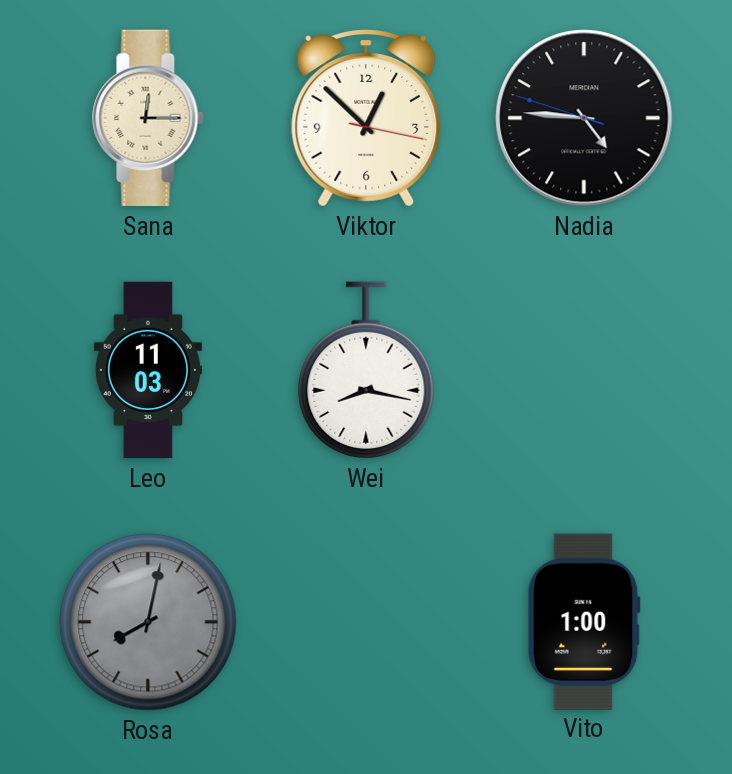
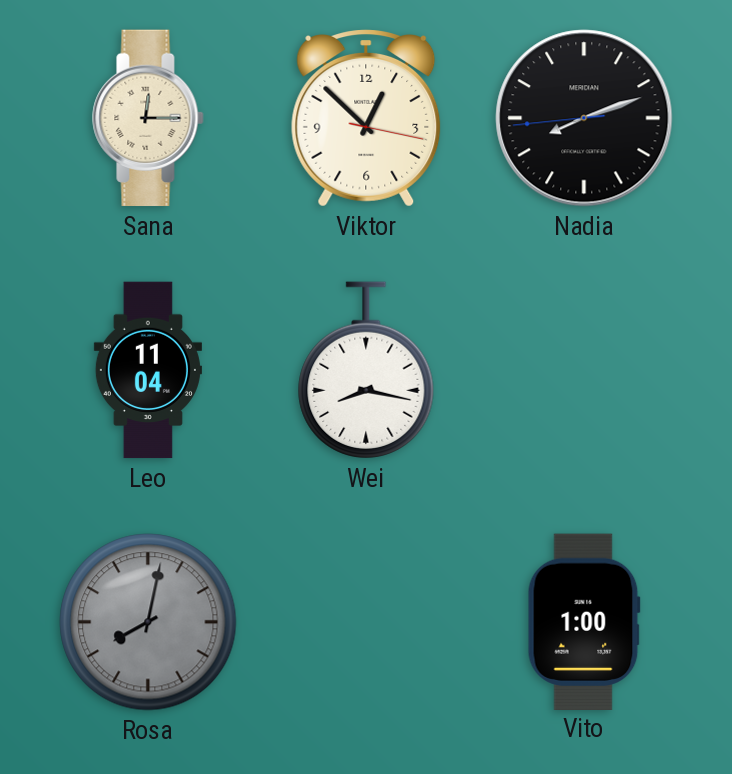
Nadia: 4:45 -> 8:11 (584, 118)
Leo: 11:03 -> 11:04 (148, 370)
